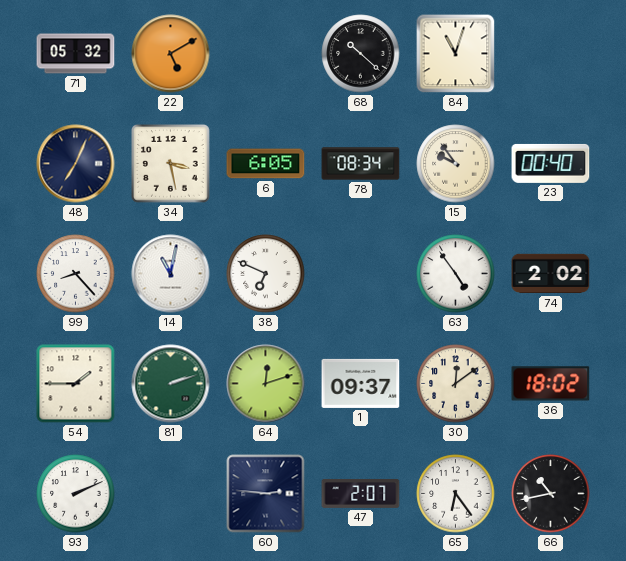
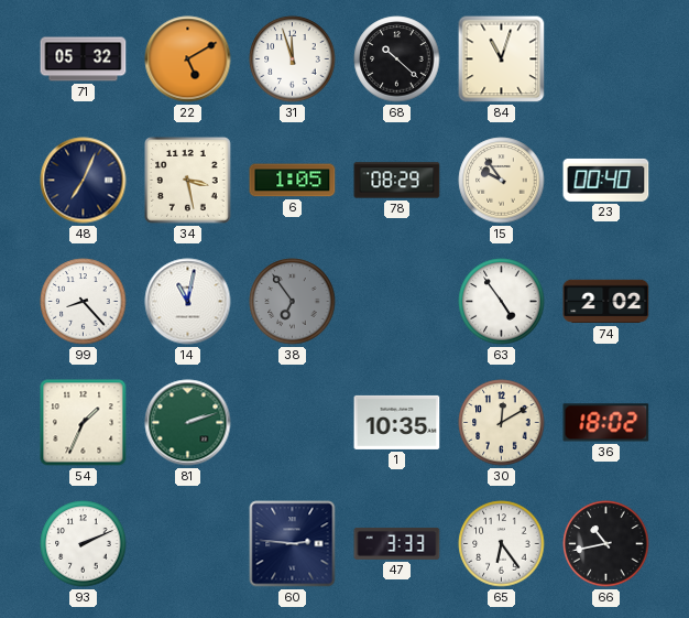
31: none -> 11:57 (293, 59)
6: 6:05 -> 1:05 (293, 181)
78: 08:34 -> 08:29 (397, 181)
38: 6:49 -> 6:54 (293, 302)
38 dial: white -> grey (293, 302)
54: 1:45 -> 1:34 (84, 423)
64: 12:12 -> none (266, 384)
1: 09:37 -> 10:35 (397, 422)
30: 12:09 -> 12:10 (502, 423)
47: 2:07 -> 3:33 (397, 543)
